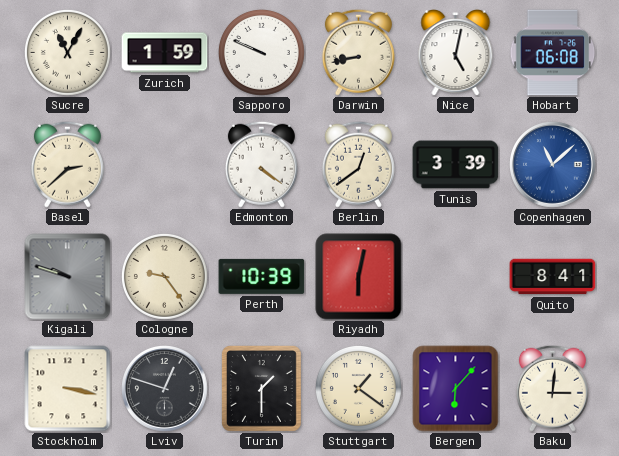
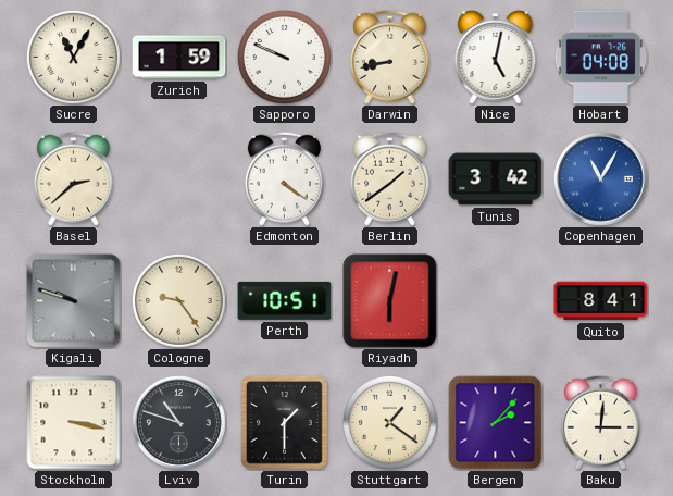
Hobart: 06:08 -> 04:08 (601, 58)
Berlin: 12:39 -> 1:39 (389, 178)
Tunis: 3:39 -> 3:42 (496, 179)
Copenhagen: 11:08 -> 11:05 (601, 179)
Perth: 10:39 -> 10:51 (285, 300)
Lviv: 12:48 -> 10:48 (179, 423)
Bergen: 6:07 -> 2:07 (496, 423)
